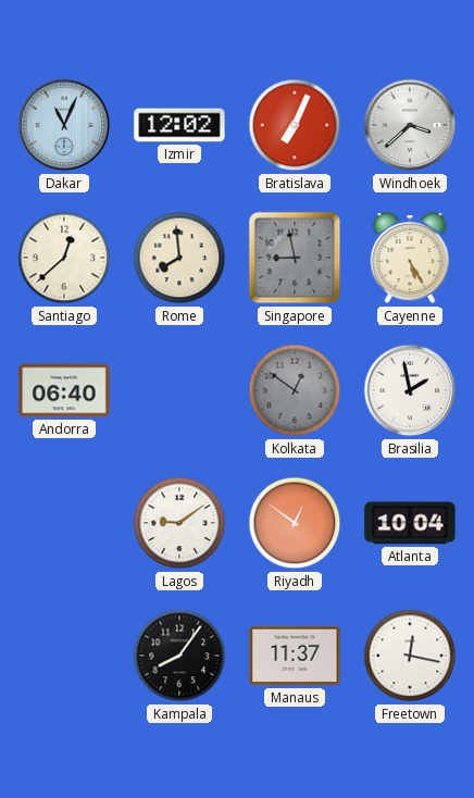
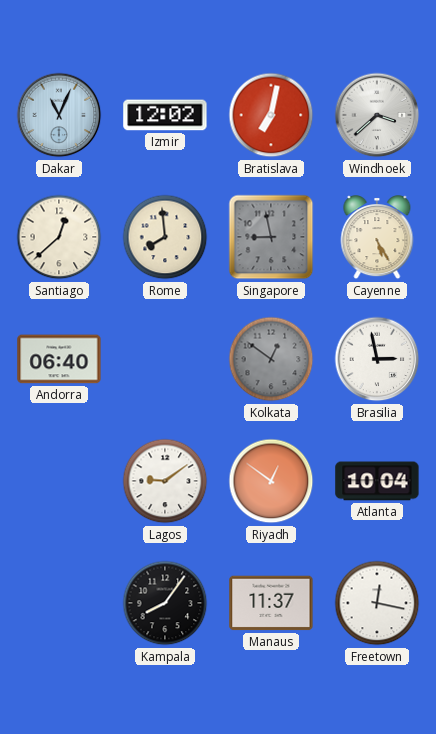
Bratislava: 7:04 -> 7:02 (271, 115)
Brasilia: 1:58 -> 2:58 (377, 359)
